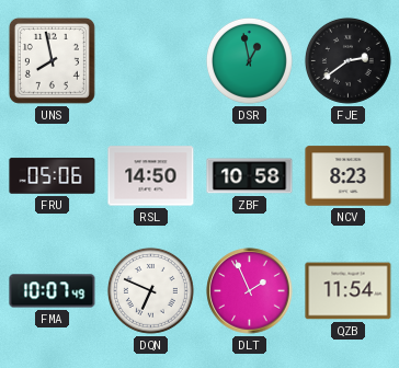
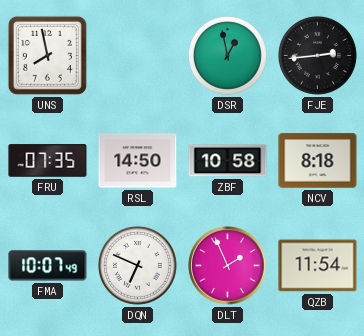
FJE: 2:39 -> 2:44 (317, 55)
FRU: 05:06 -> 07:35 (48, 161)
NCV: 8:23 -> 8:18 (318, 161)
